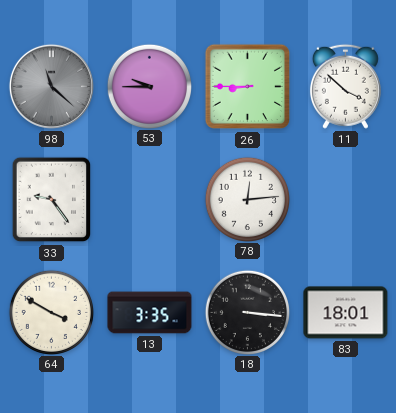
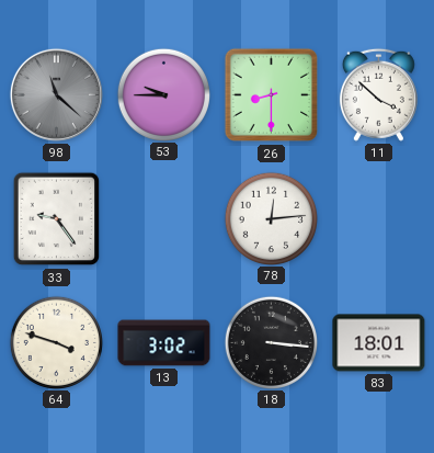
26: 8:45 -> 8:30 (272, 95)
64: 3:50 -> 3:48 (56, 342)
13: 3:35 -> 3:02 (164, 343)
